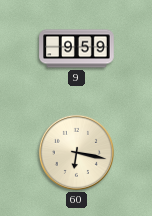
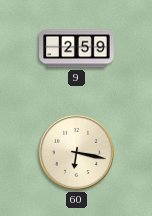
9: 9:59 -> 2:59 (77, 49)
